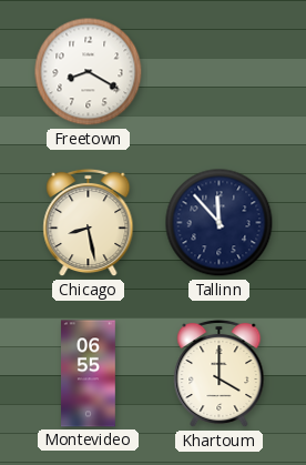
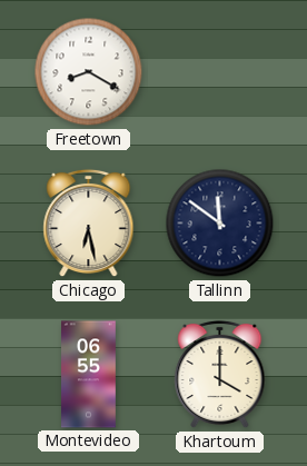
Chicago: 8:28 -> 6:28 (89, 224)
Tallinn: 11:53 -> 11:51 (220, 224)
